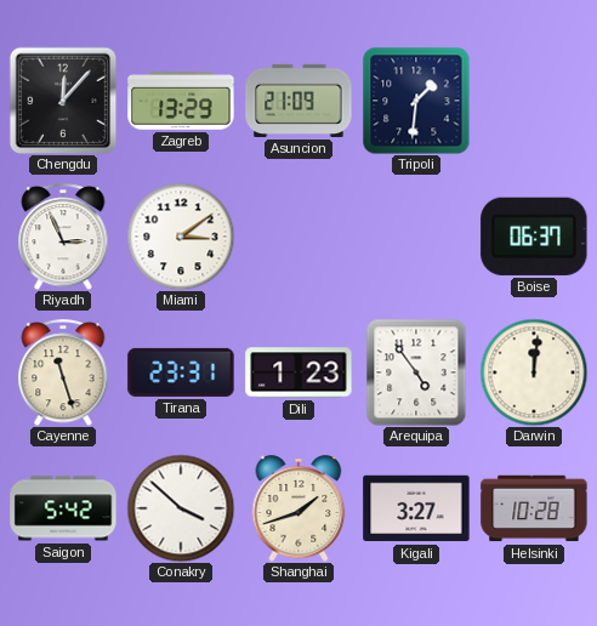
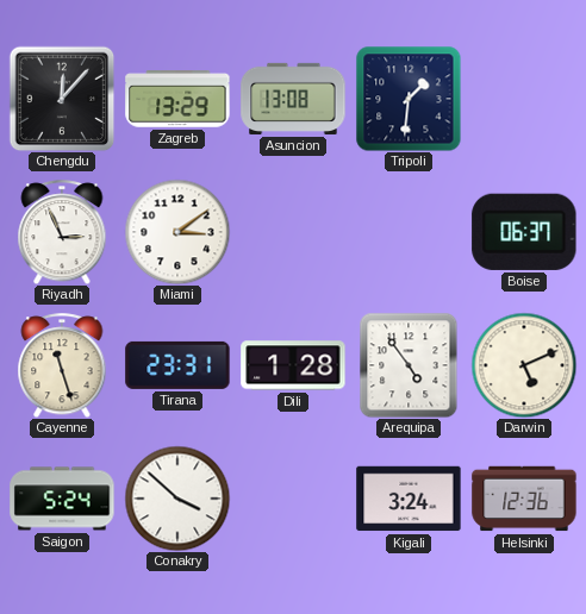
Asuncion: 21:09 -> 13:08 (293, 99)
Dili: 1:23 -> 1:28 (293, 365)
Darwin: 12:01 -> 5:11 (524, 365)
Saigon: 5:42 -> 5:24 (62, 499)
Shanghai: 1:42 -> none (298, 508)
Kigali: 3:27 -> 3:24 (409, 499)
Helsinki: 10:28 -> 12:36 (524, 499)
